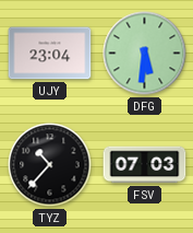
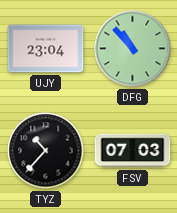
DFG: 5:31 -> 10:53 (133, 49)
